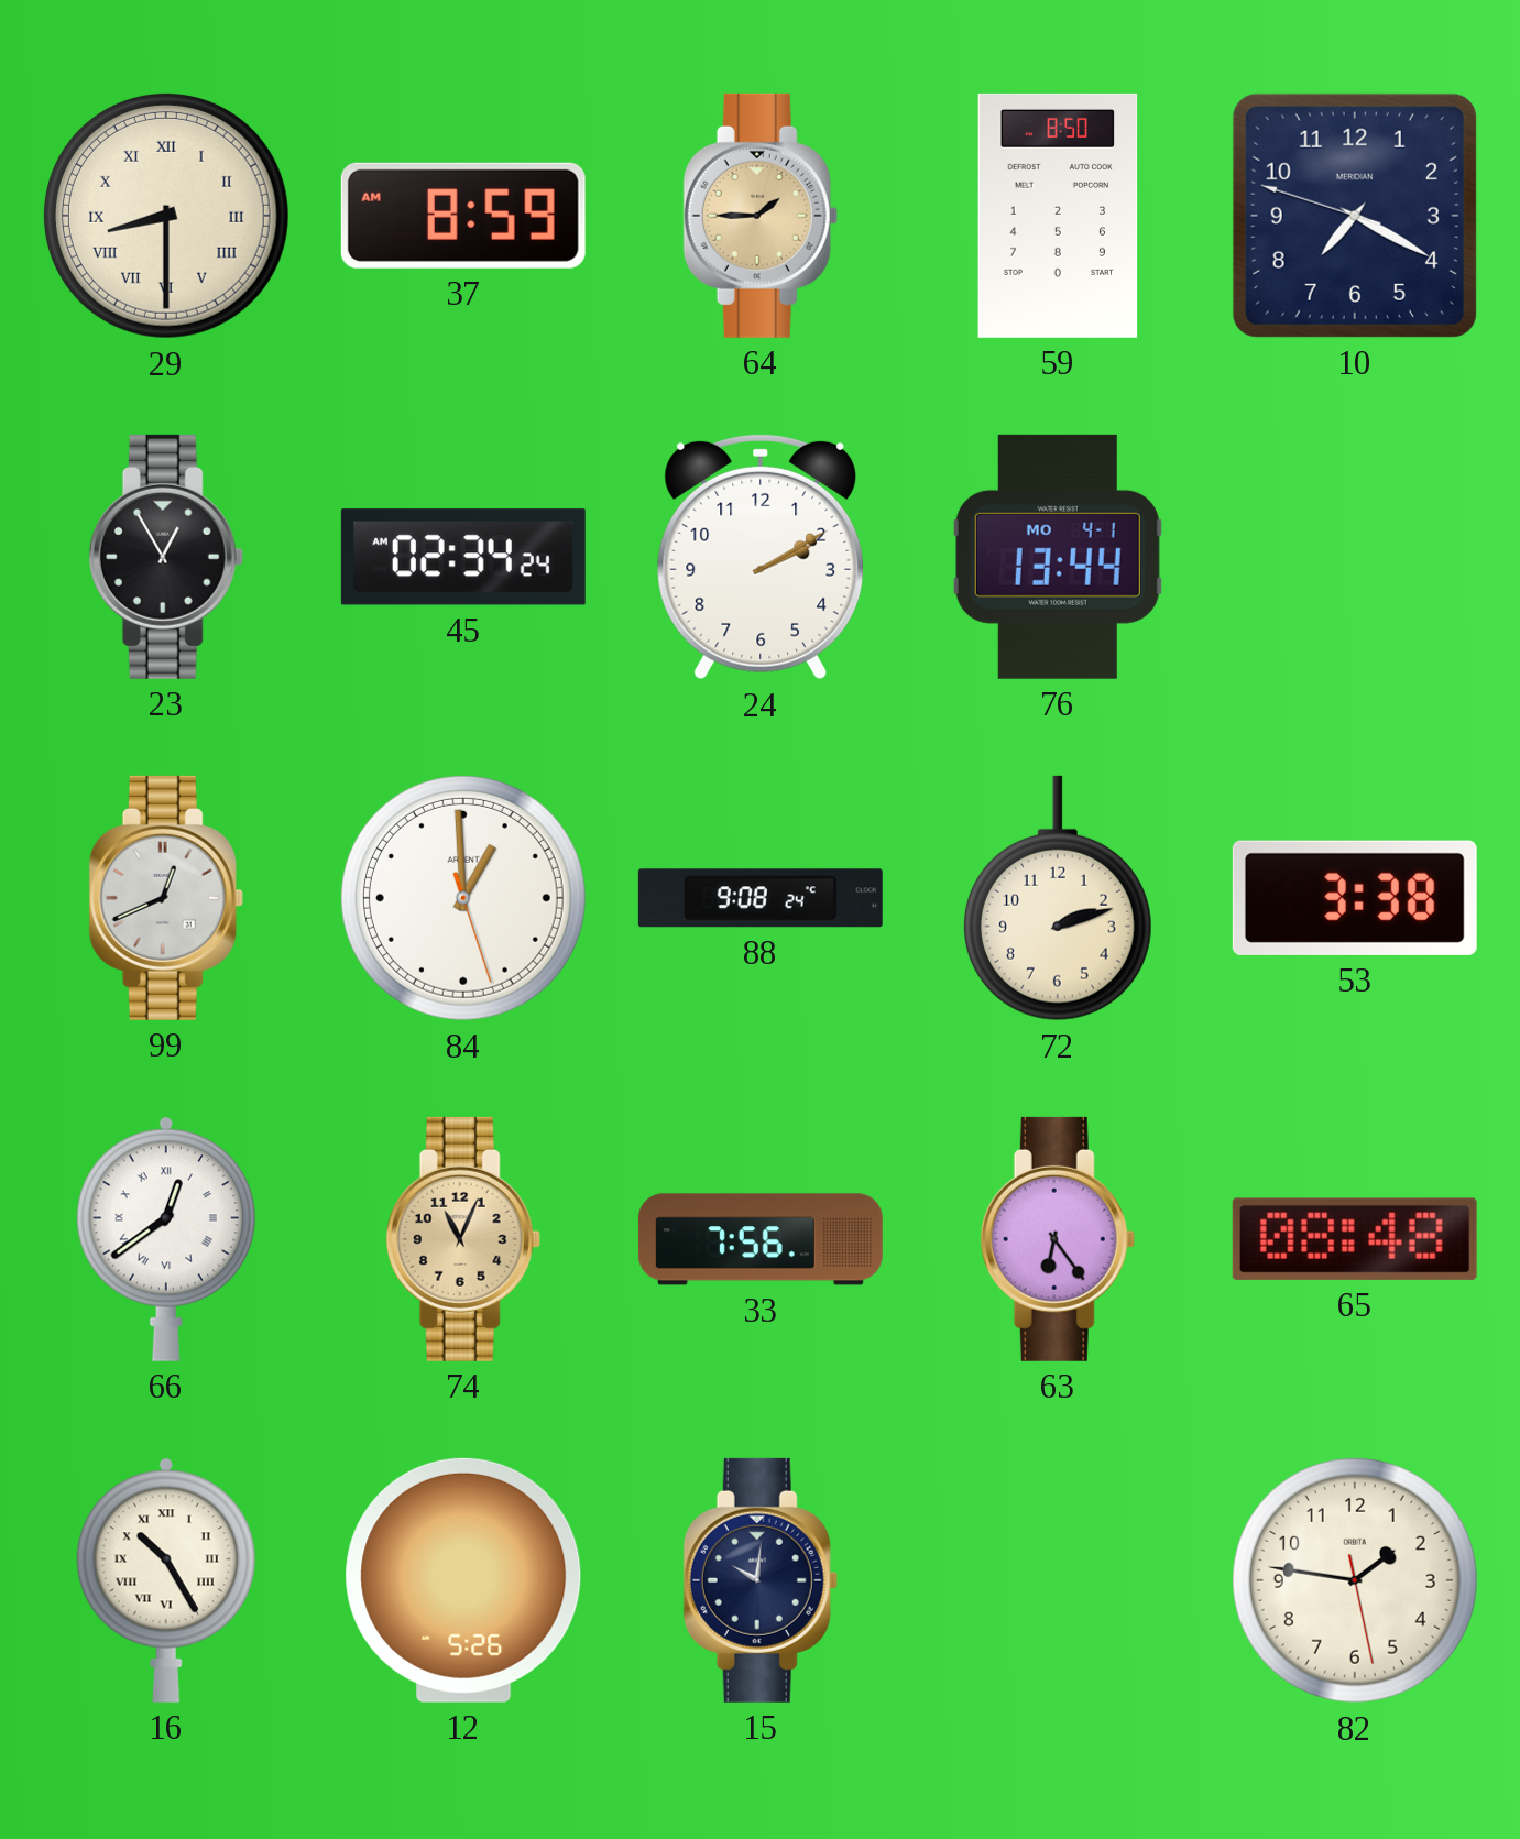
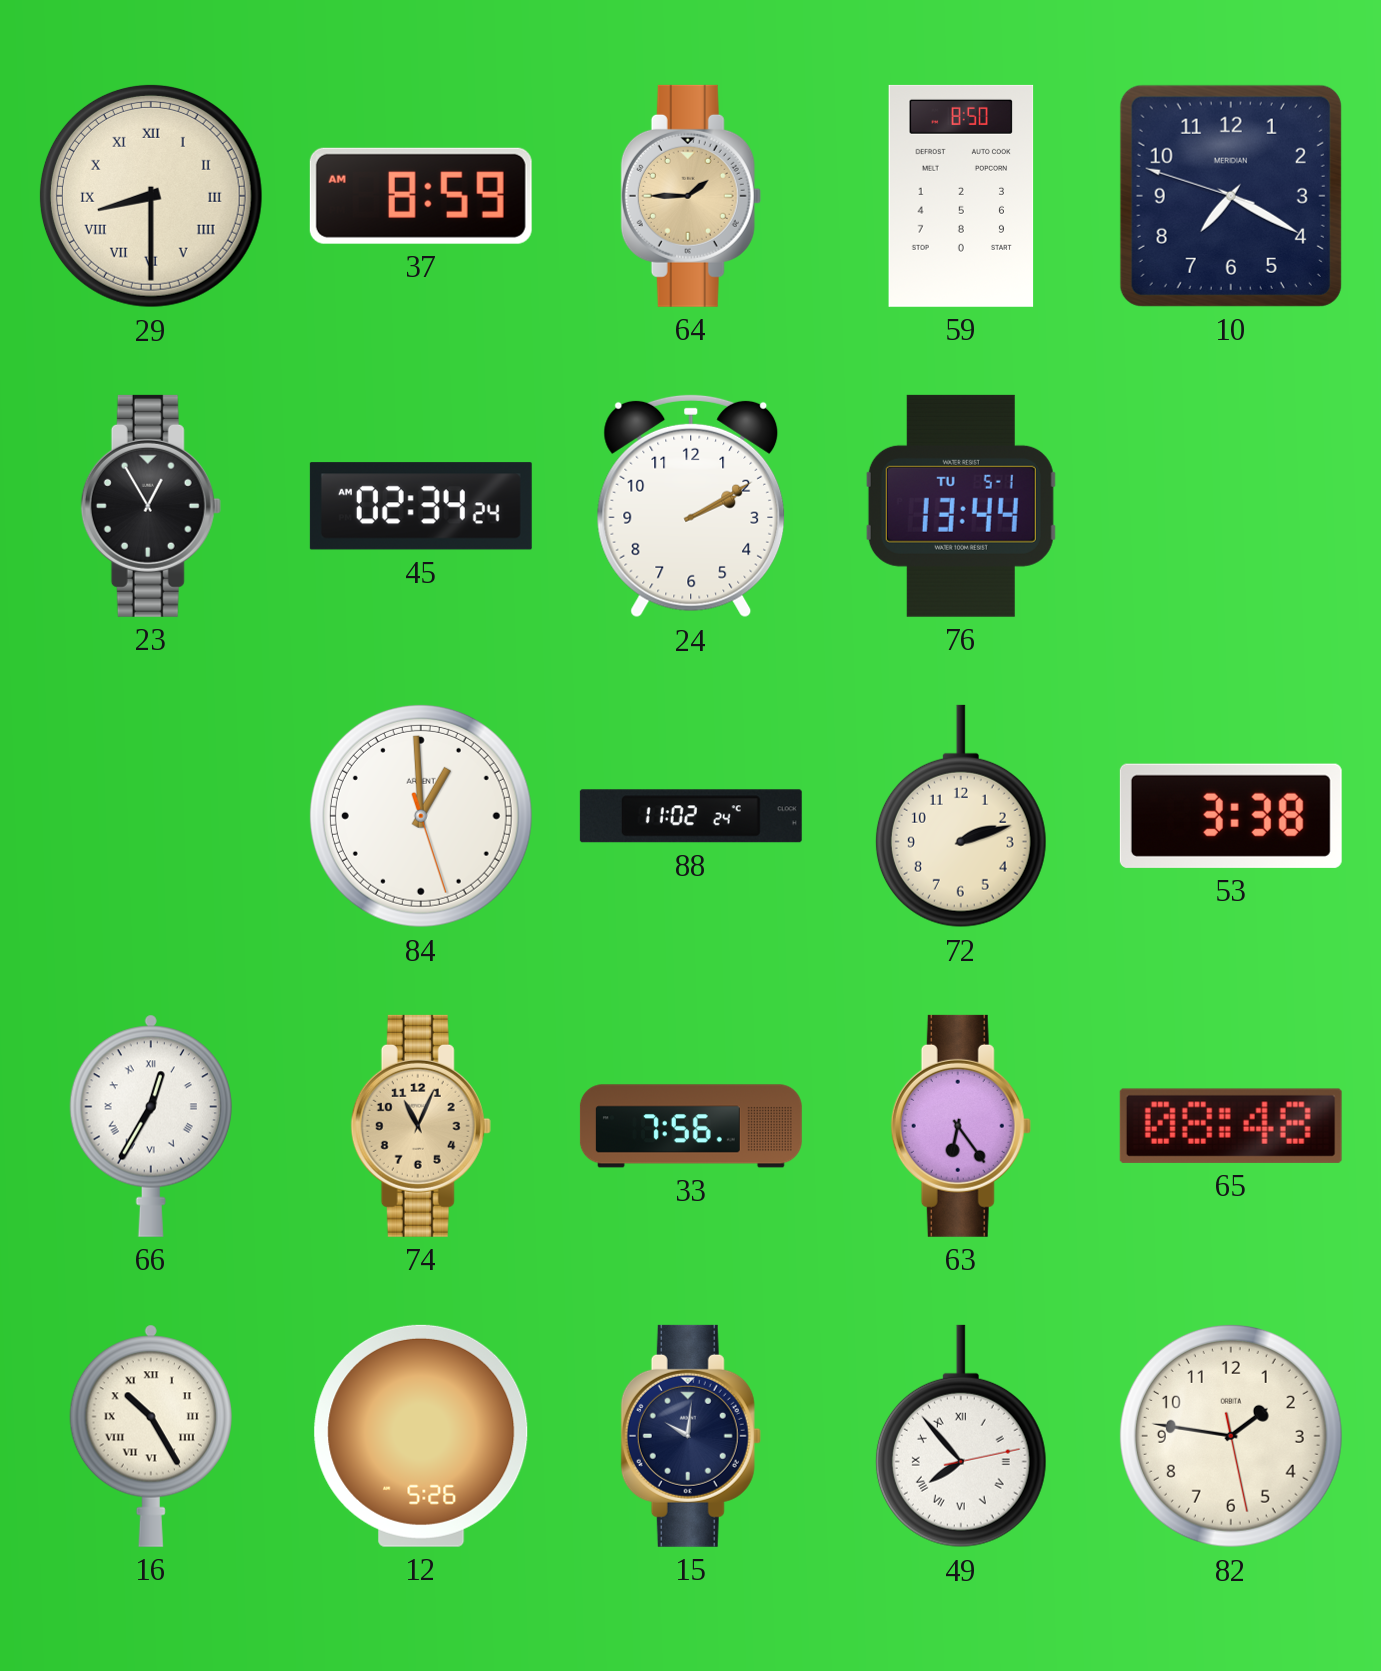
76 date: MO 4-1 -> TU 5-1 (961, 506)
99: 12:41 -> none (166, 898)
88: 9:08 -> 11:02 (691, 816)
66: 12:39 -> 12:35 (151, 1126)
49: none -> 7:53 (961, 1436)
